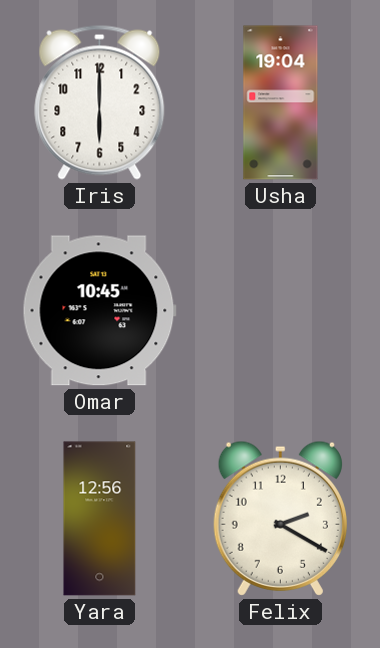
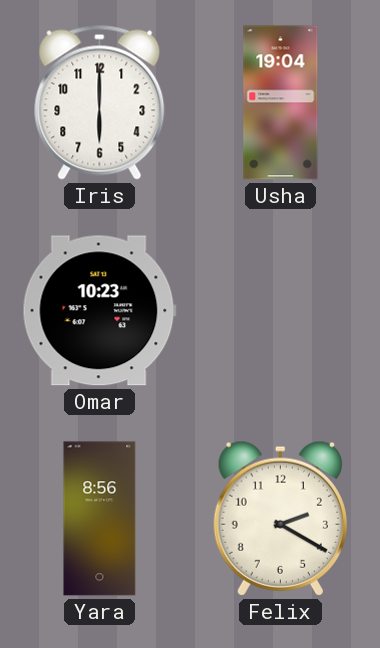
Omar: 10:45 -> 10:23 (99, 311)
Yara: 12:56 -> 8:56 (100, 519)
